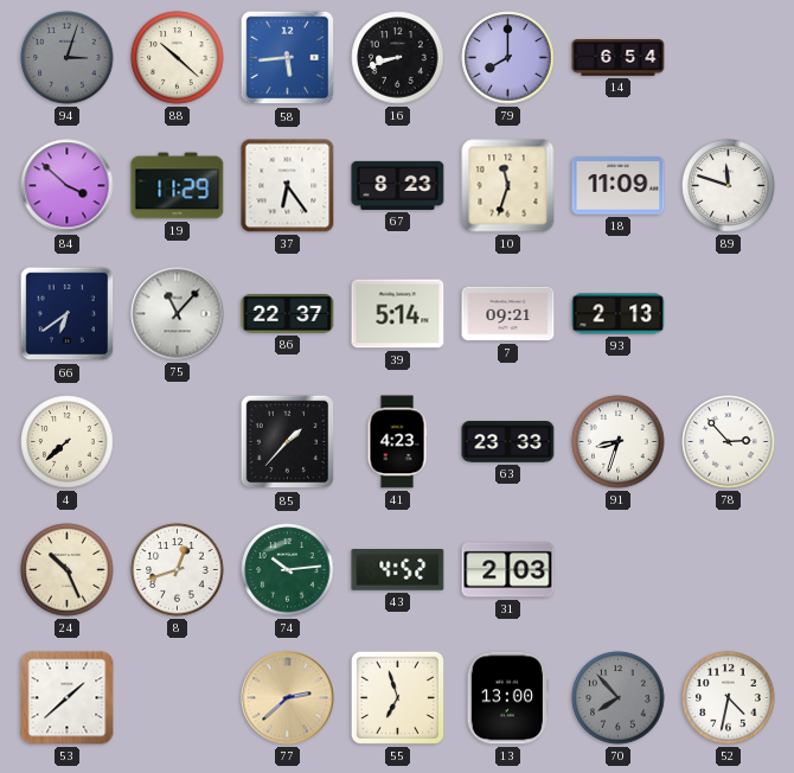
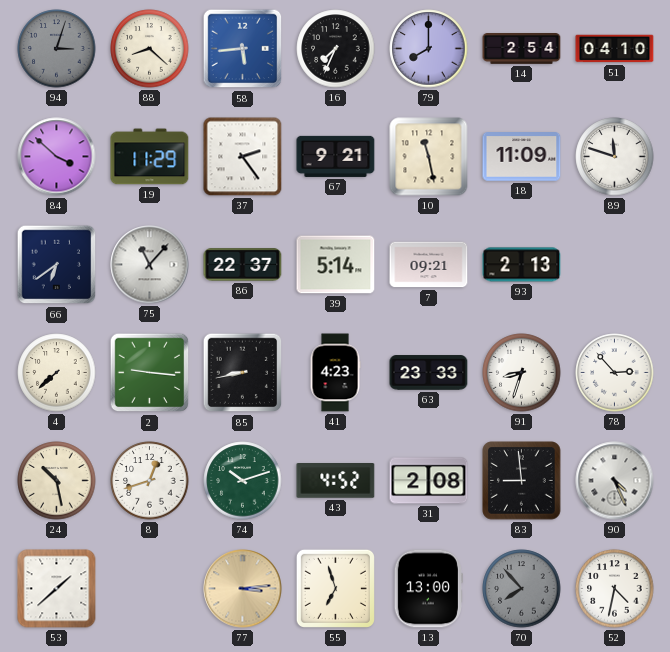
88: 10:22 -> 8:22 (150, 49)
16: 8:42 -> 7:34 (336, 49)
14: 6:54 -> 2:54 (522, 49)
51: none -> 04:10 (615, 49)
37: 6:24 -> 2:24 (243, 157)
67: 8:23 -> 9:21 (336, 156)
10: 11:33 -> 11:28 (429, 157)
2: none -> 9:16 (150, 373)
85: 1:37 -> 8:43 (243, 373)
24: 10:26 -> 10:28 (57, 481)
74: 10:14 -> 10:12 (243, 481)
31: 2:03 -> 2:08 (429, 481)
83: none -> 8:59 (522, 481)
90: none -> 4:26 (615, 481)
77: 2:38 -> 3:14 (243, 589)
